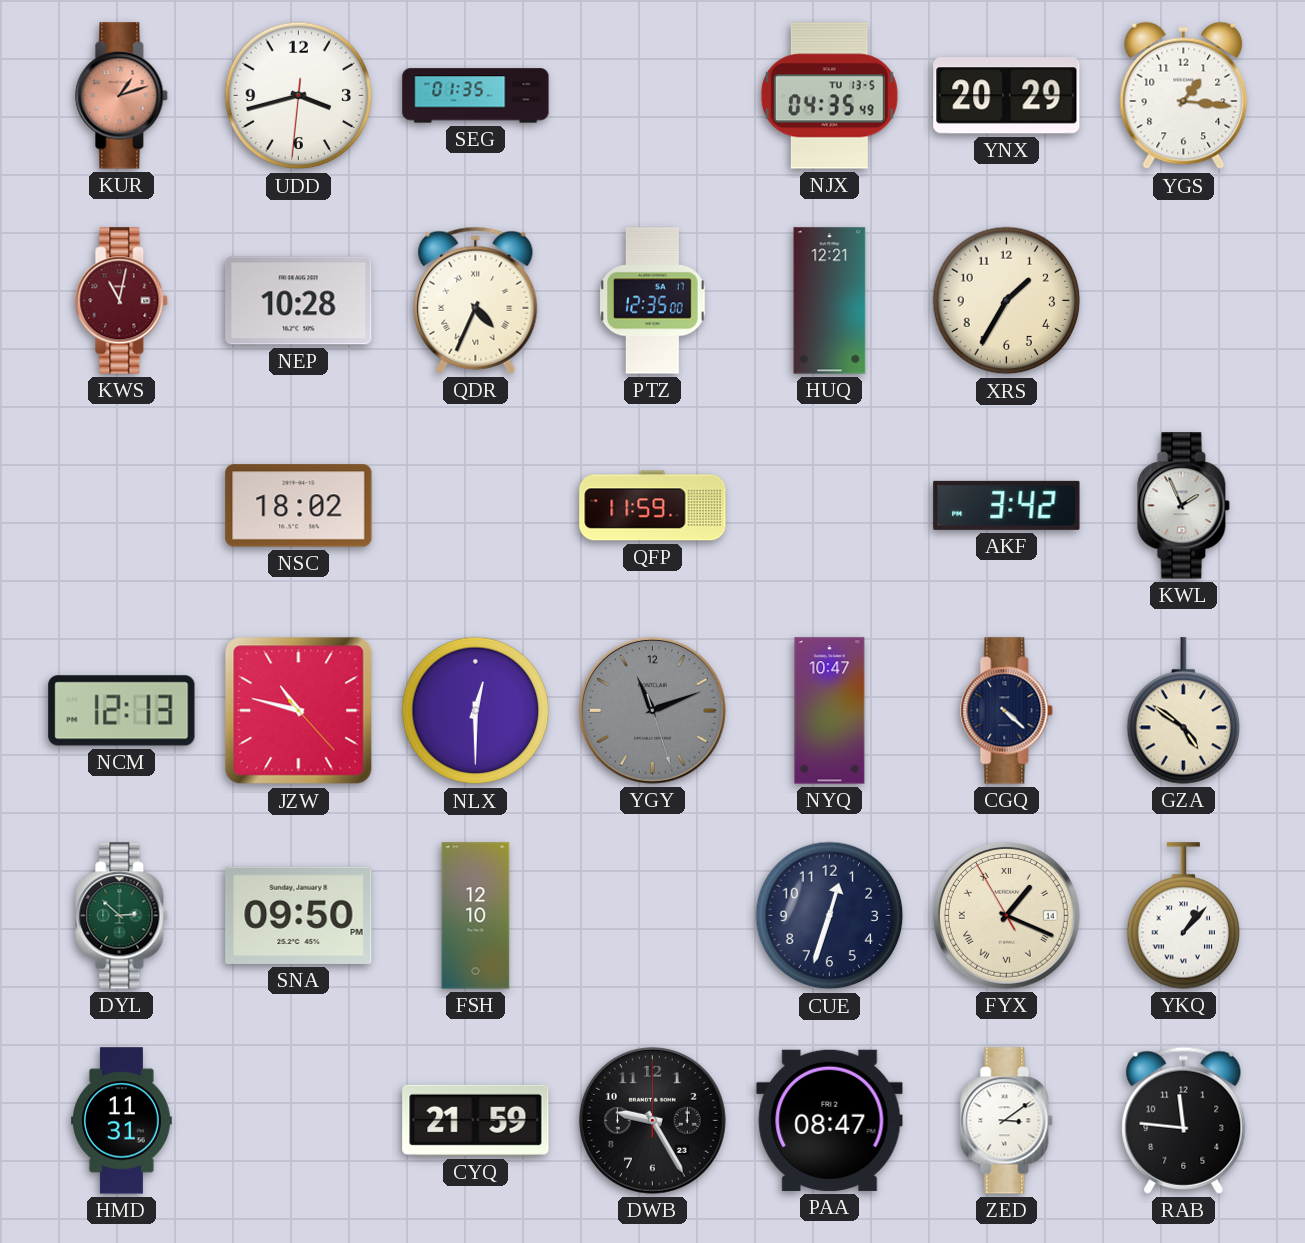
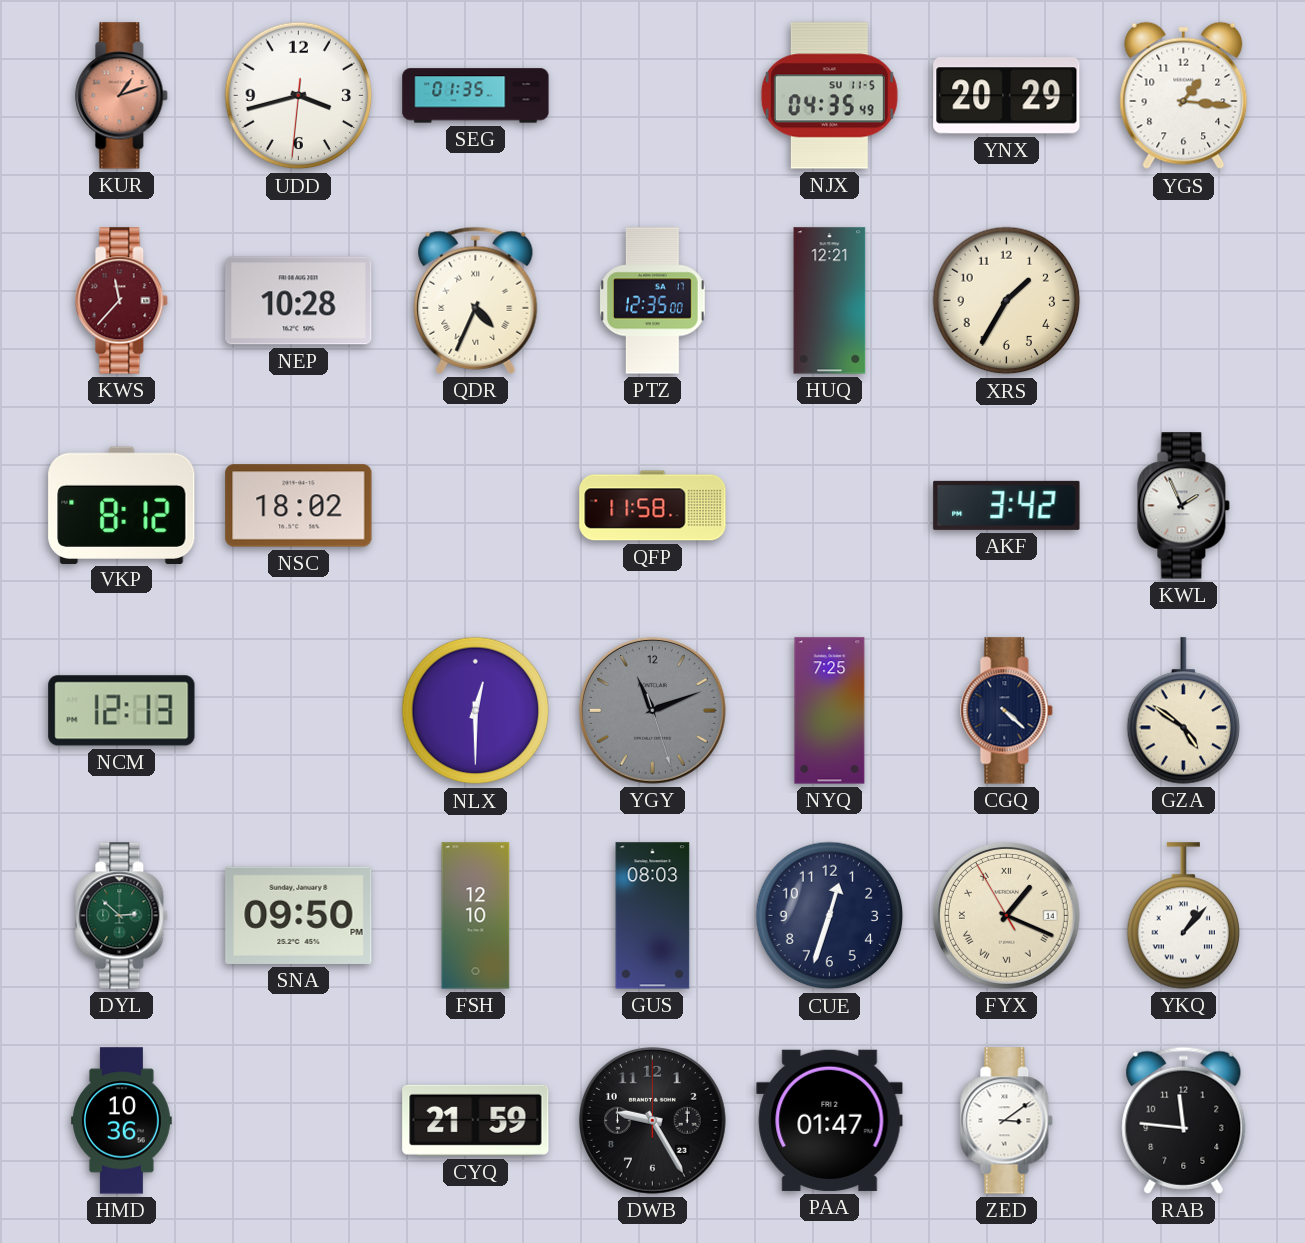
NJX date: TU 13-5 -> SU 11-5 (829, 96)
KWS: 11:02 -> 11:37 (122, 301)
VKP: none -> 8:12 (122, 505)
QFP: 11:59 -> 11:58 (653, 506)
JZW: 10:47 -> none (299, 711)
NYQ: 10:47 -> 7:25 (830, 711)
GUS: none -> 08:03 (653, 916)
HMD: 11:31 -> 10:36 (121, 1121)
PAA: 08:47 -> 01:47 (830, 1120)
